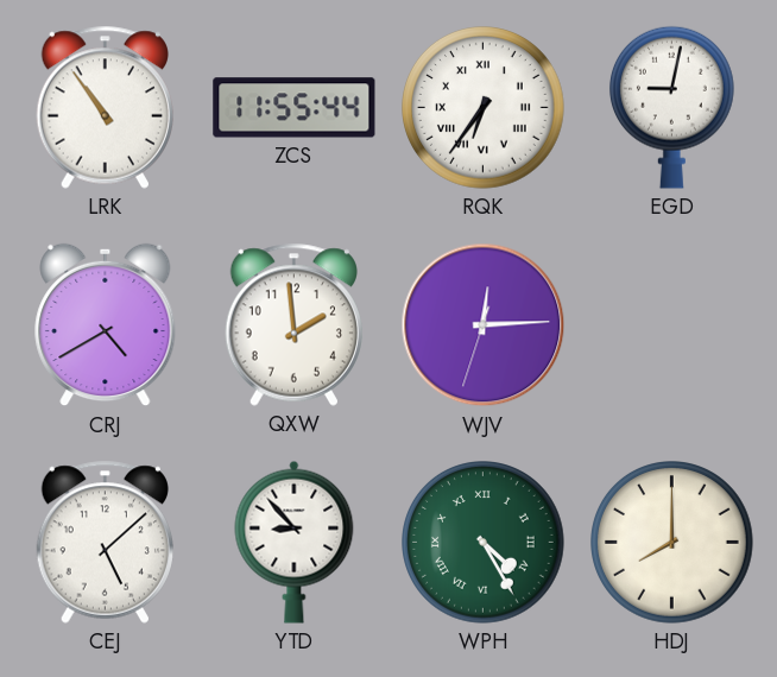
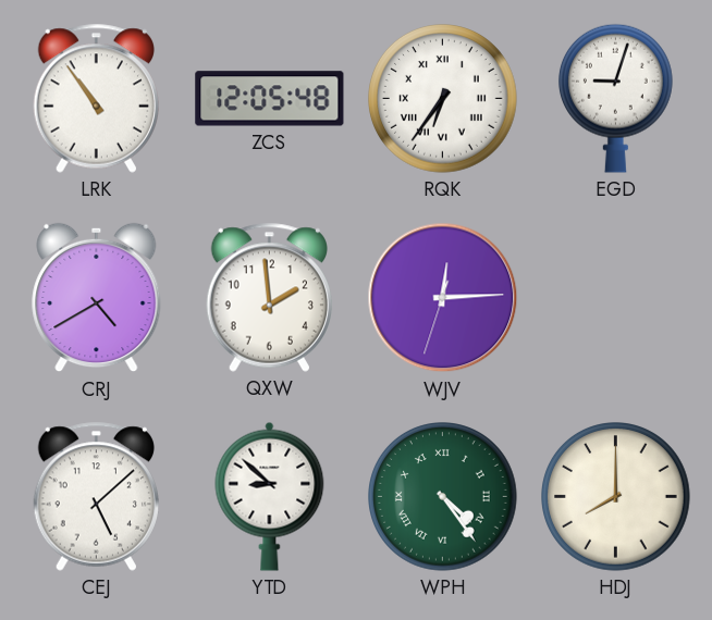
ZCS: 11:55 -> 12:05 (270, 99)
EGD: 9:02 -> 9:03 (615, 98)
YTD: 8:53 -> 8:52 (270, 496)
WPH: 4:25 -> 4:24 (443, 497)
